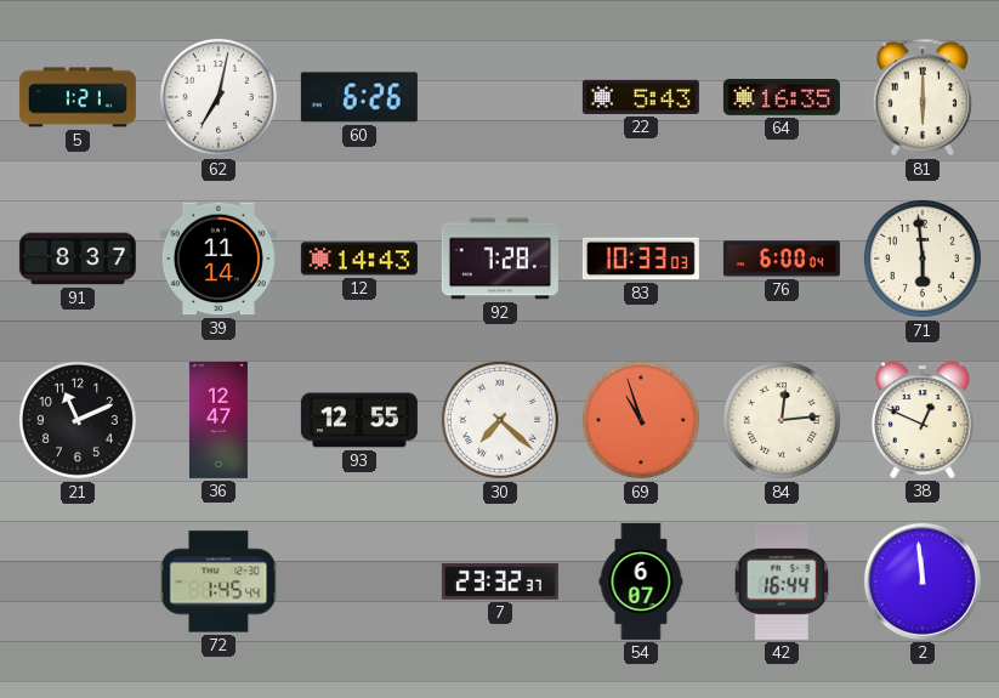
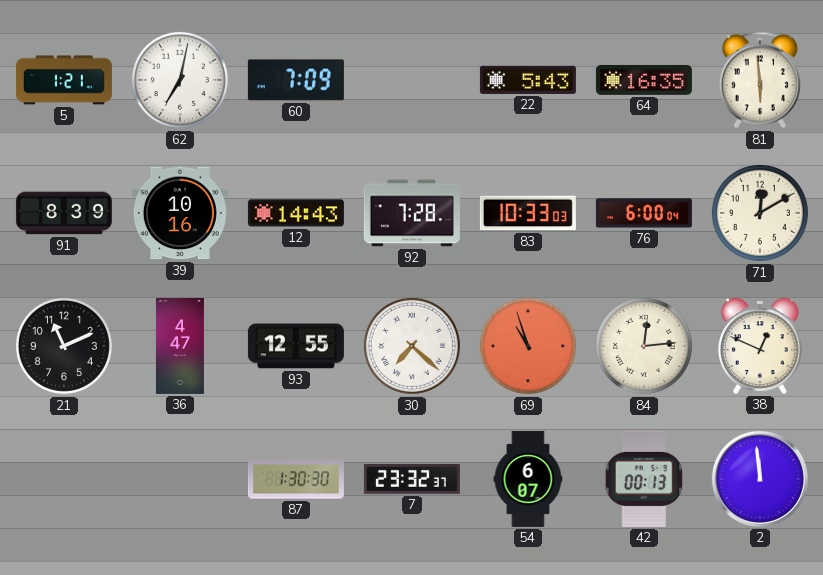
60: 6:26 -> 7:09 (296, 80)
81: 6:00 -> 5:59 (760, 80)
91: 8:37 -> 8:39 (64, 213)
39: 11:14 -> 10:16 (180, 213)
71: 5:59 -> 12:10 (760, 213)
36: 12:47 -> 4:47 (180, 346)
72: 1:45 -> none (218, 581)
87: none -> 1:30 (296, 479)
42: 16:44 -> 00:13 (644, 479)
